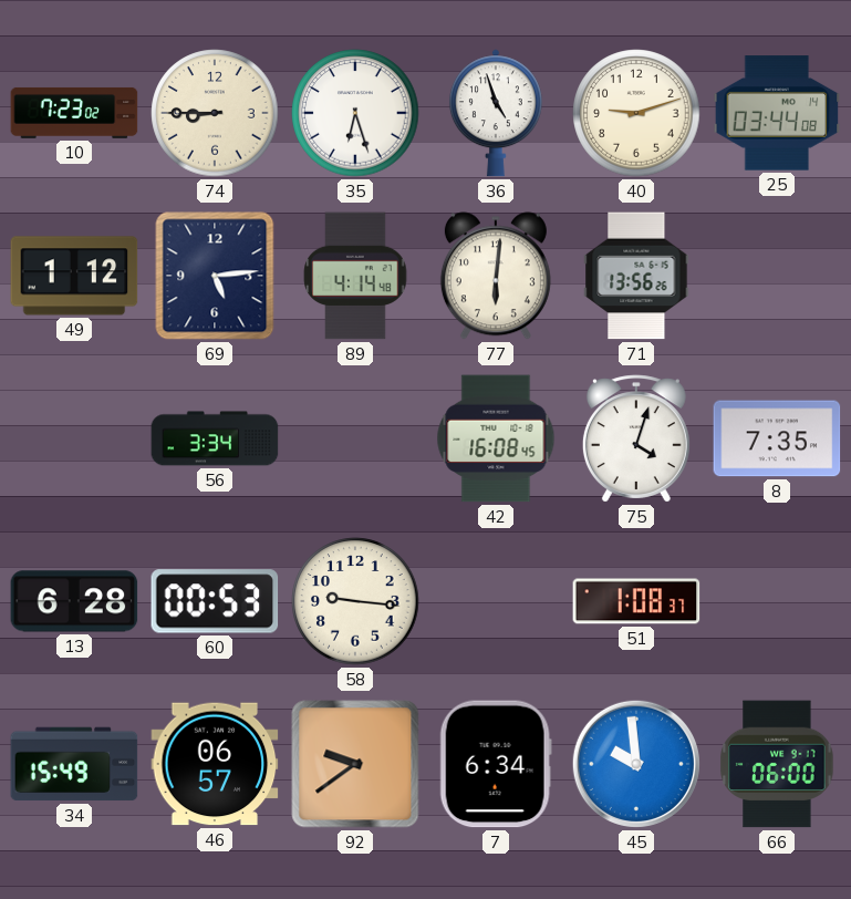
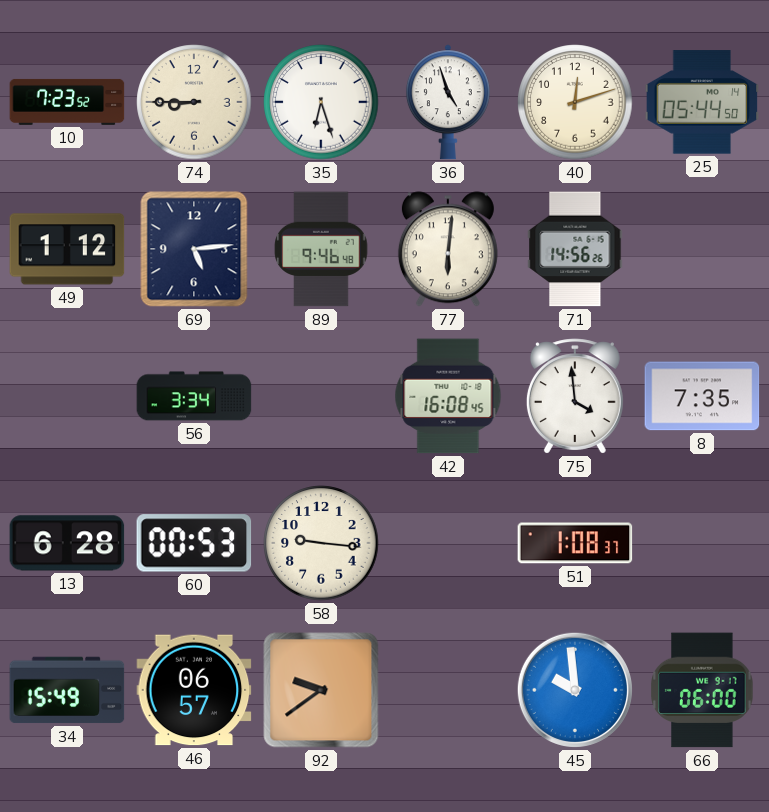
10: 7:23:02 -> 7:23:52 (67, 102)
40: 9:12 -> 12:12 (575, 102)
25: 03:44 -> 05:44 (702, 102)
89: 4:14 -> 9:46 (321, 249)
71: 13:56 -> 14:56 (575, 249)
75: 4:03 -> 3:59 (575, 396)
7: 6:34 -> none (496, 764)
